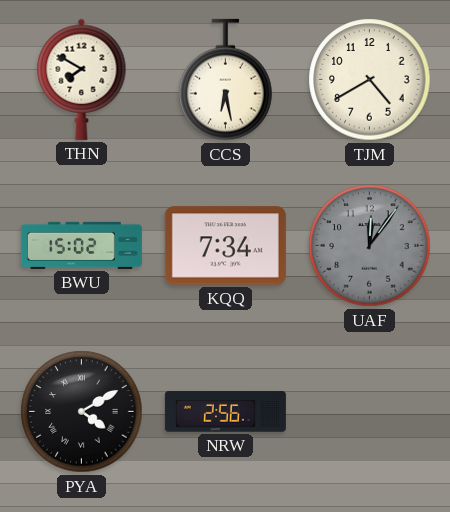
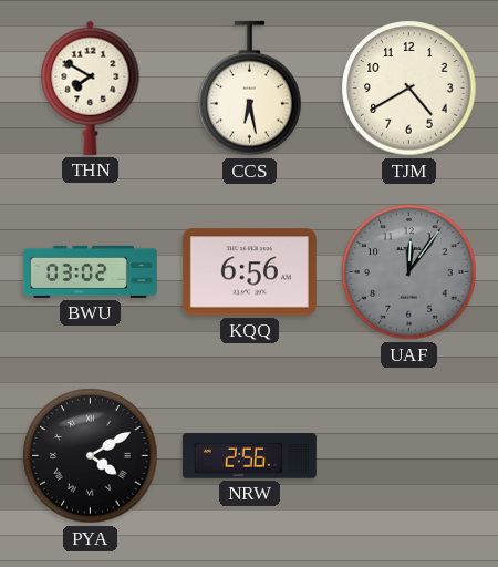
BWU: 15:02 -> 03:02 (90, 271)
KQQ: 7:34 -> 6:56 (249, 272)
